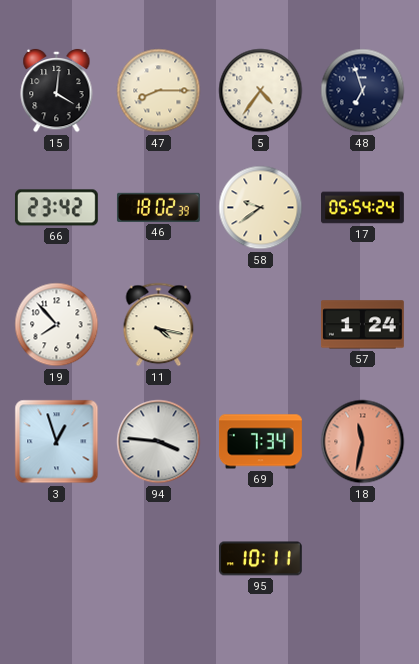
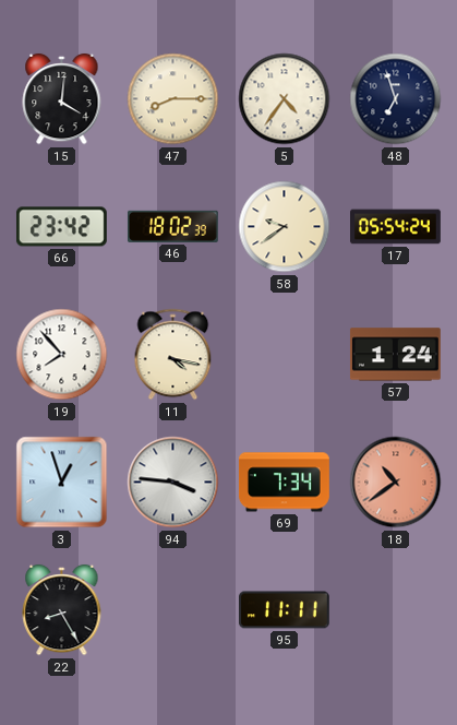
18: 11:32 -> 10:39 (396, 483)
22: none -> 8:25 (62, 610)
95: 10:11 -> 11:11 (284, 610)
